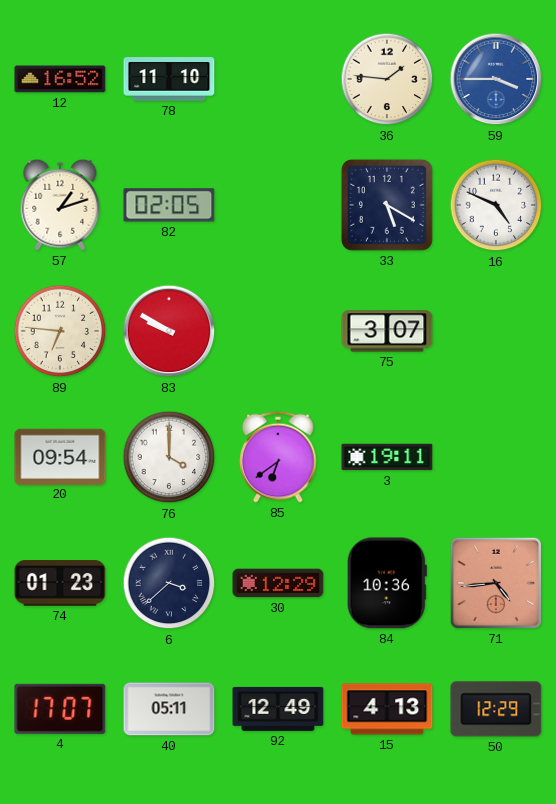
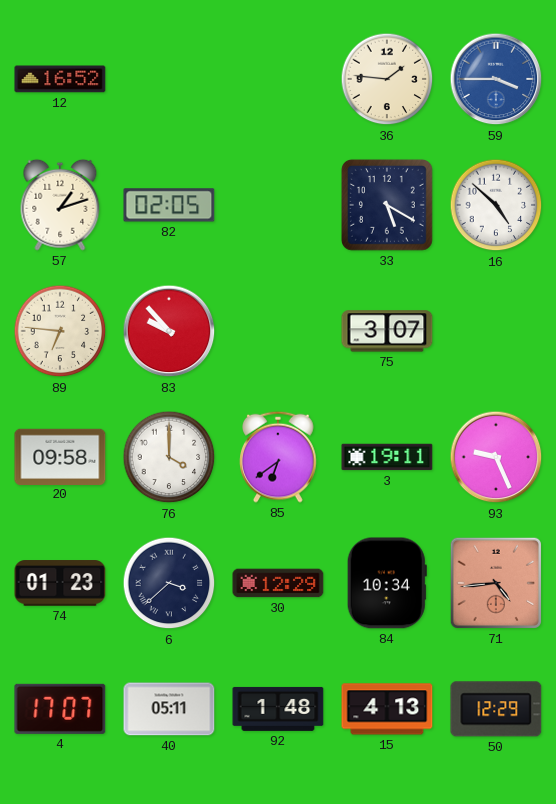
78: 11:10 -> none (169, 79)
16: 4:49 -> 4:52 (496, 205)
83: 9:50 -> 9:53 (169, 331)
20: 09:54 -> 09:58 (60, 456)
93: none -> 9:26 (496, 457)
84: 10:36 -> 10:34 (387, 583)
92: 12:49 -> 1:48 (278, 709)
